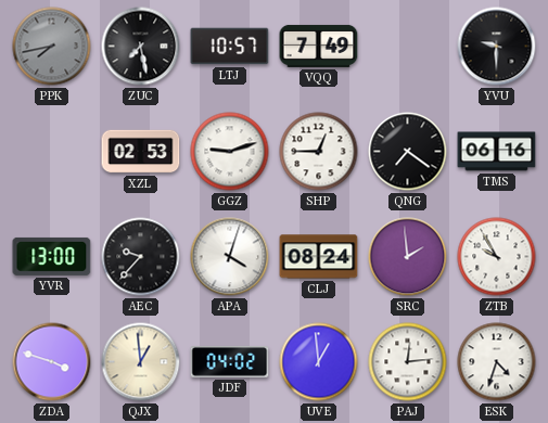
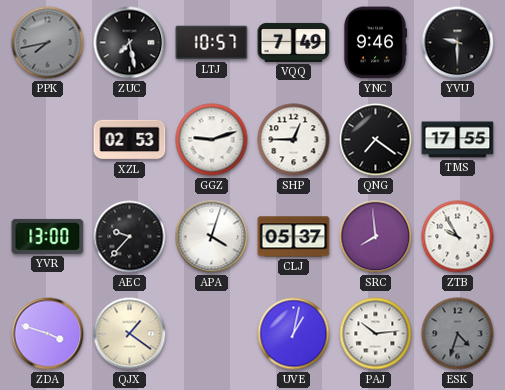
YNC: none -> 9:46 (375, 43)
TMS: 06:16 -> 17:55 (458, 140)
CLJ: 08:24 -> 05:37 (294, 237)
SRC: 1:59 -> 7:59 (376, 237)
QJX: 12:59 -> 1:21 (130, 334)
JDF: 04:02 -> none (230, 362)
UVE: 12:59 -> 1:02 (294, 334)
PAJ: 12:14 -> 10:14 (376, 334)
ESK dial: white -> grey (458, 334)
